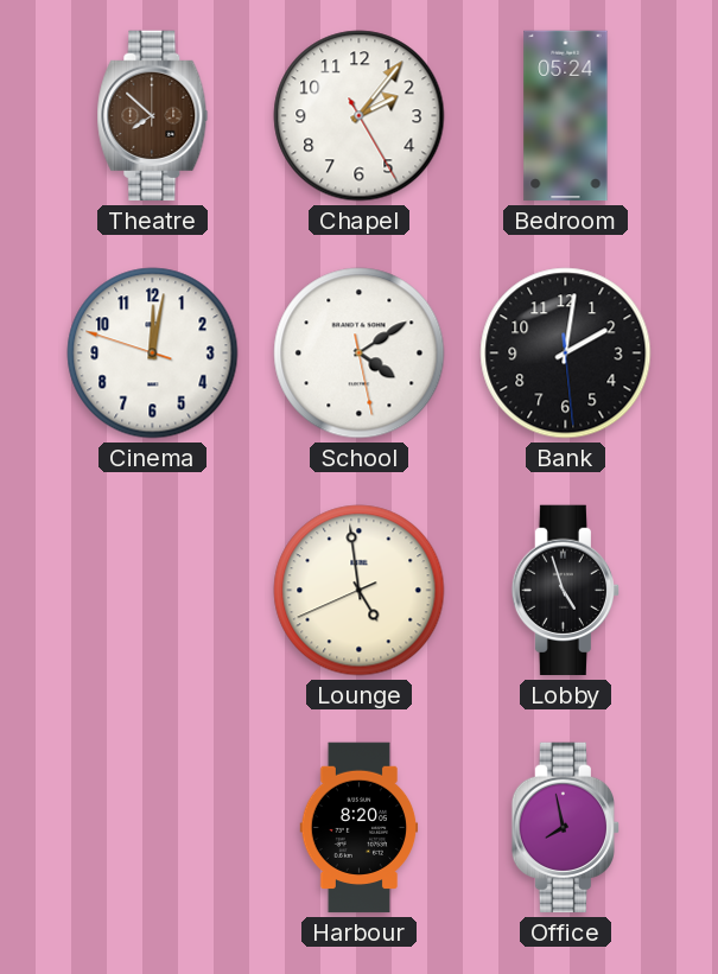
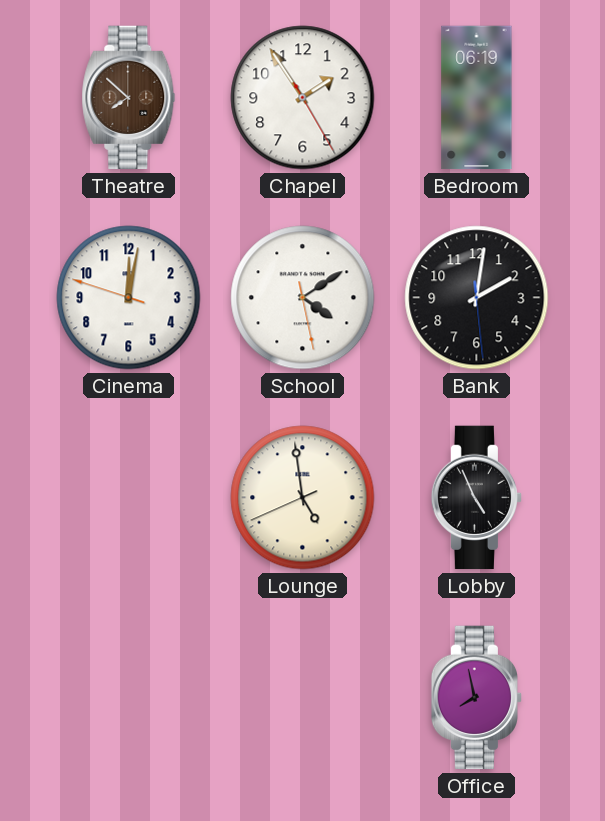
Chapel: 2:06 -> 1:54 (303, 98)
Bedroom: 05:24 -> 06:19 (477, 98)
Lobby: 4:57 -> 4:56 (476, 498)
Harbour: 8:20 -> none (360, 828)
